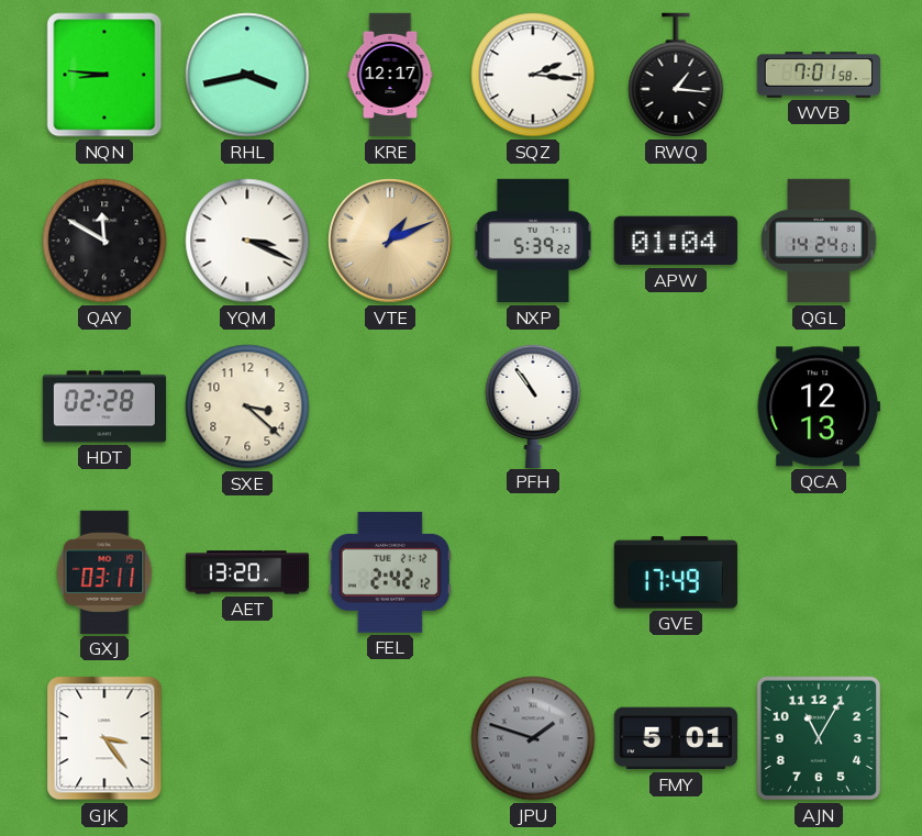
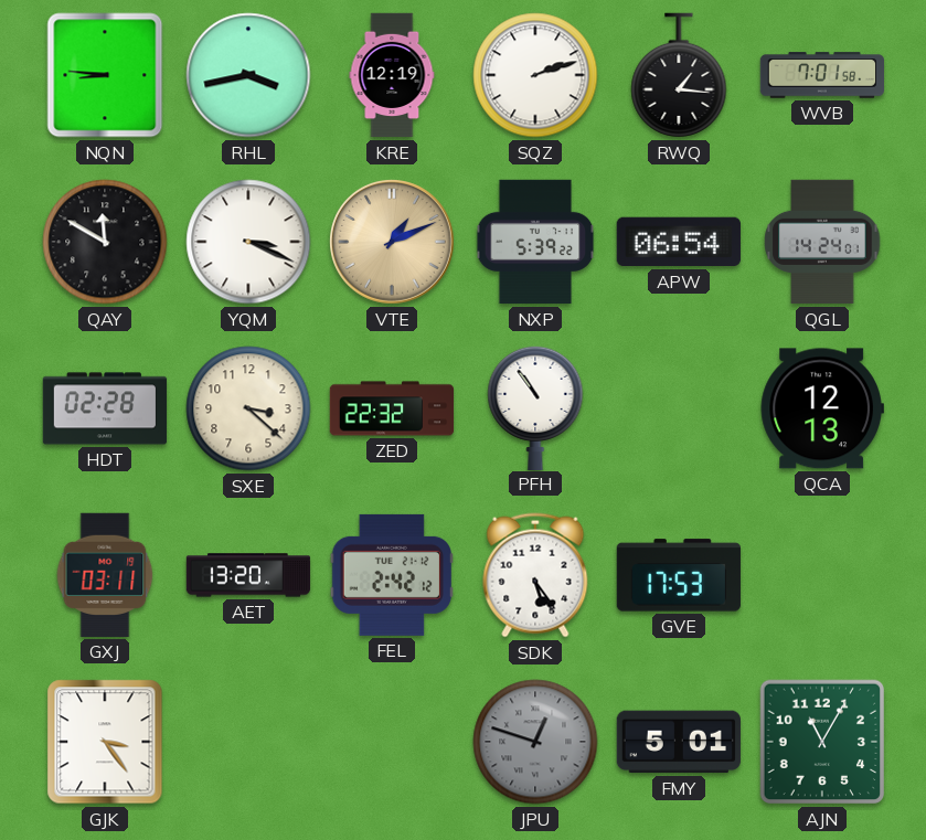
KRE: 12:17 -> 12:19 (392, 75)
SQZ: 2:16 -> 2:12 (535, 75)
APW: 01:04 -> 06:54 (679, 242)
ZED: none -> 22:32 (392, 408)
SDK: none -> 5:24 (535, 575)
GVE: 17:49 -> 17:53 (679, 575)
JPU: 1:48 -> 12:48 (535, 742)
